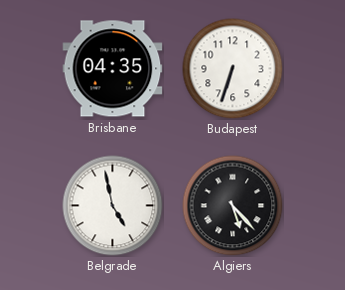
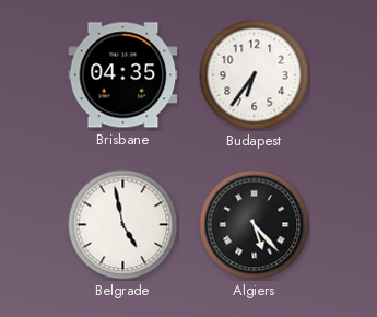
Budapest: 6:33 -> 6:36 (255, 75)
